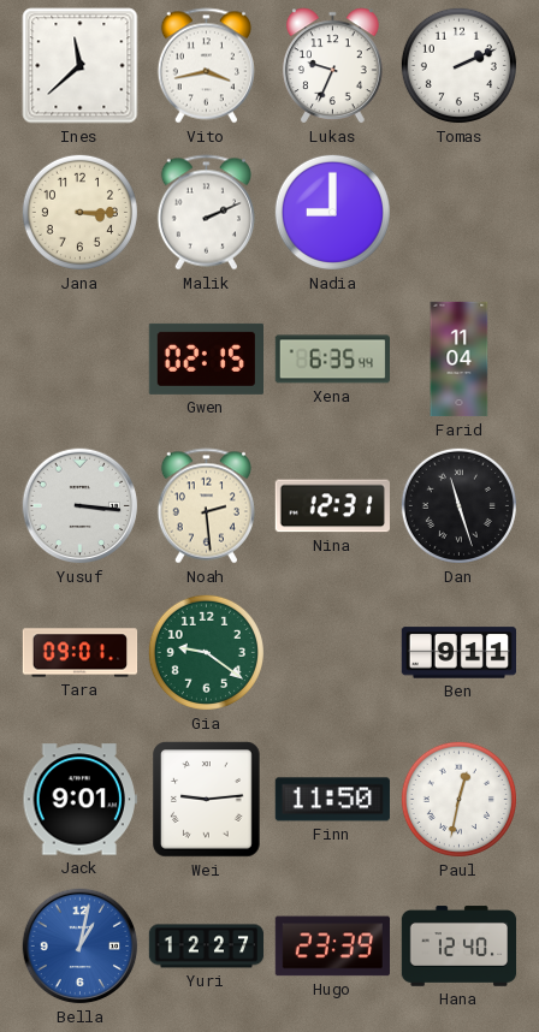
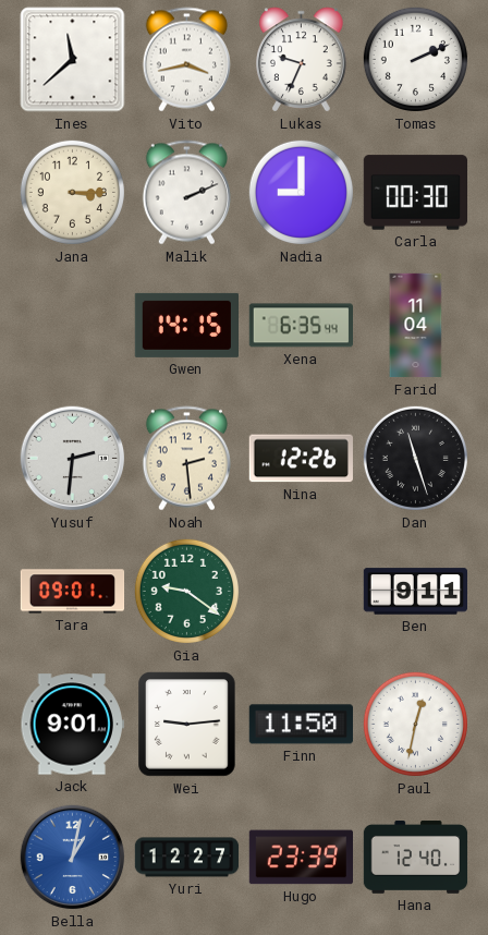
Carla: none -> 00:30 (415, 193)
Gwen: 02:15 -> 14:15 (186, 325)
Yusuf: 3:16 -> 2:31 (73, 459)
Nina: 12:31 -> 12:26 (301, 459)
